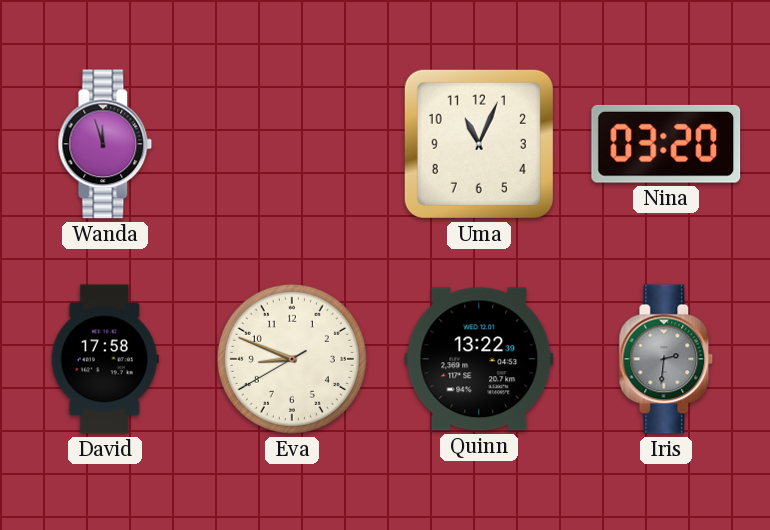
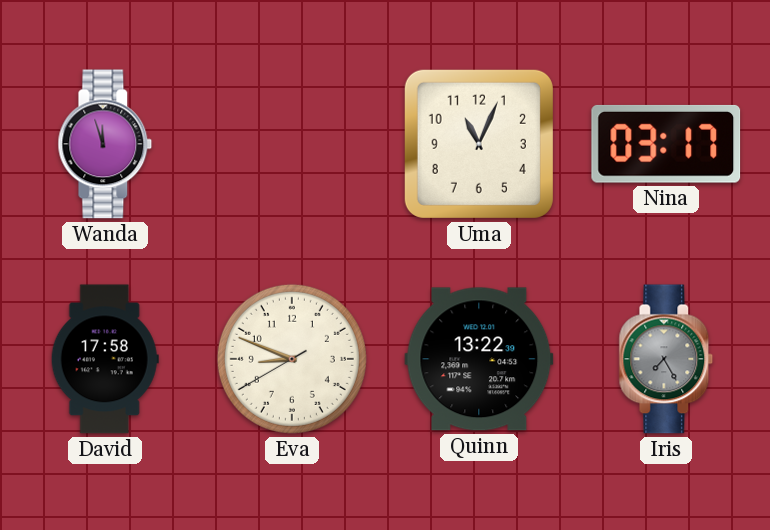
Nina: 03:20 -> 03:17 (666, 144)
Iris: 2:31 -> 7:25 (666, 359)
